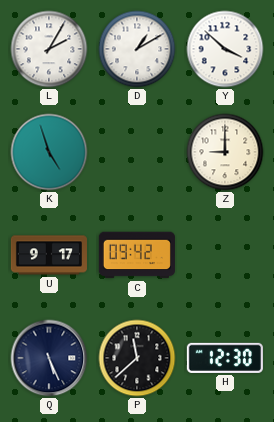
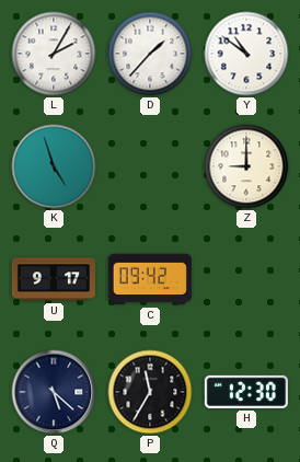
D: 1:10 -> 1:37 (150, 54)
Y: 3:52 -> 10:51 (246, 54)
Q: 5:26 -> 5:22 (54, 392)
P: 11:38 -> 11:35 (150, 392)
